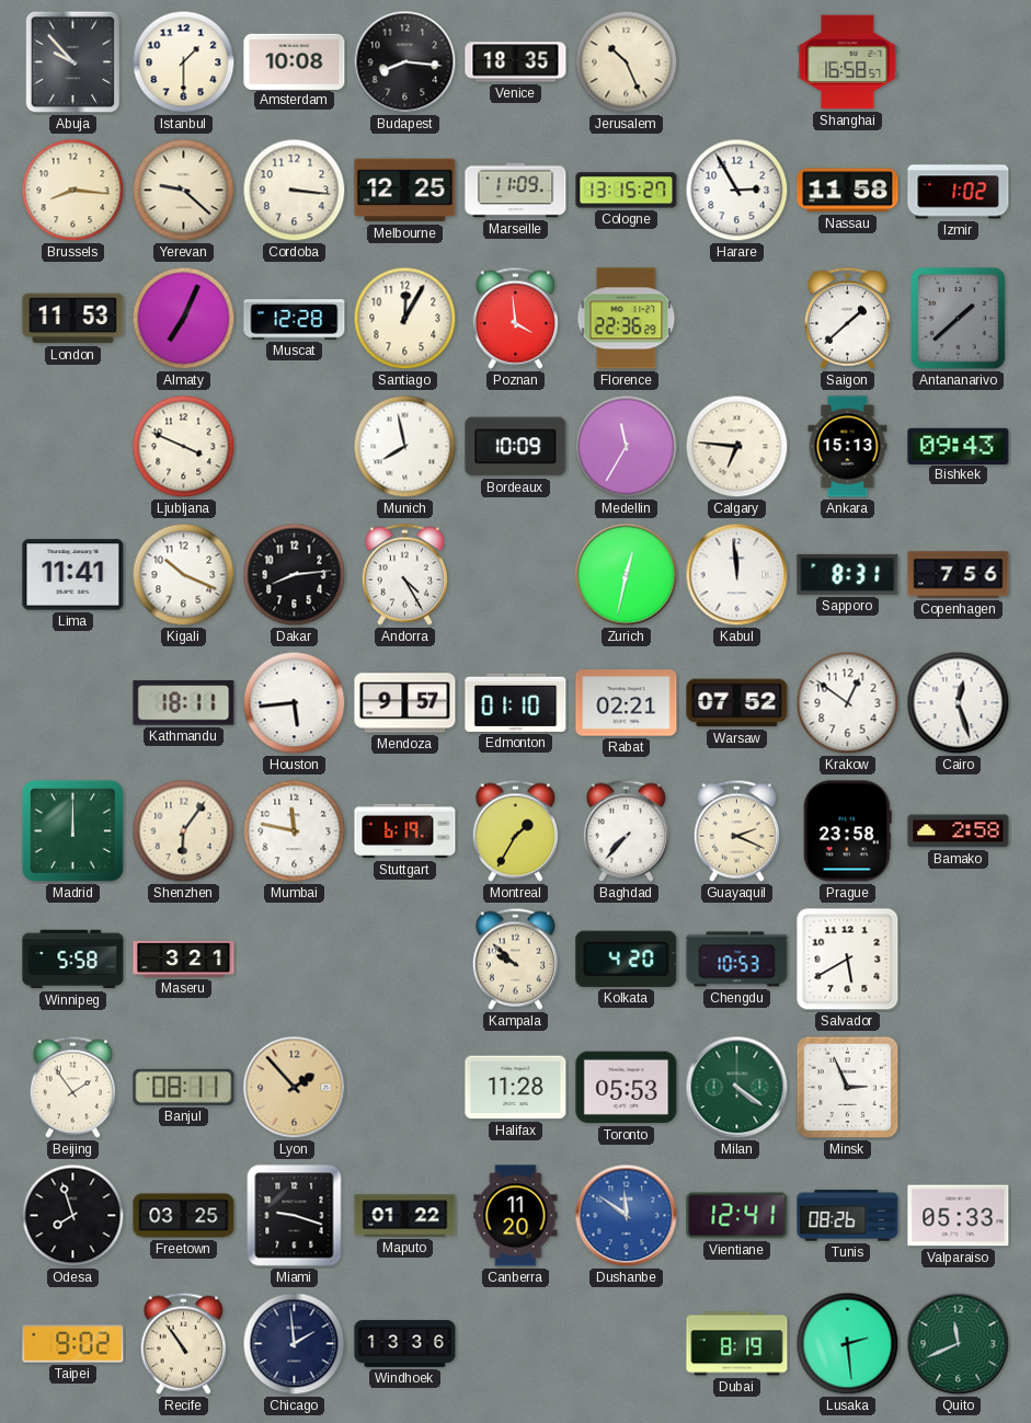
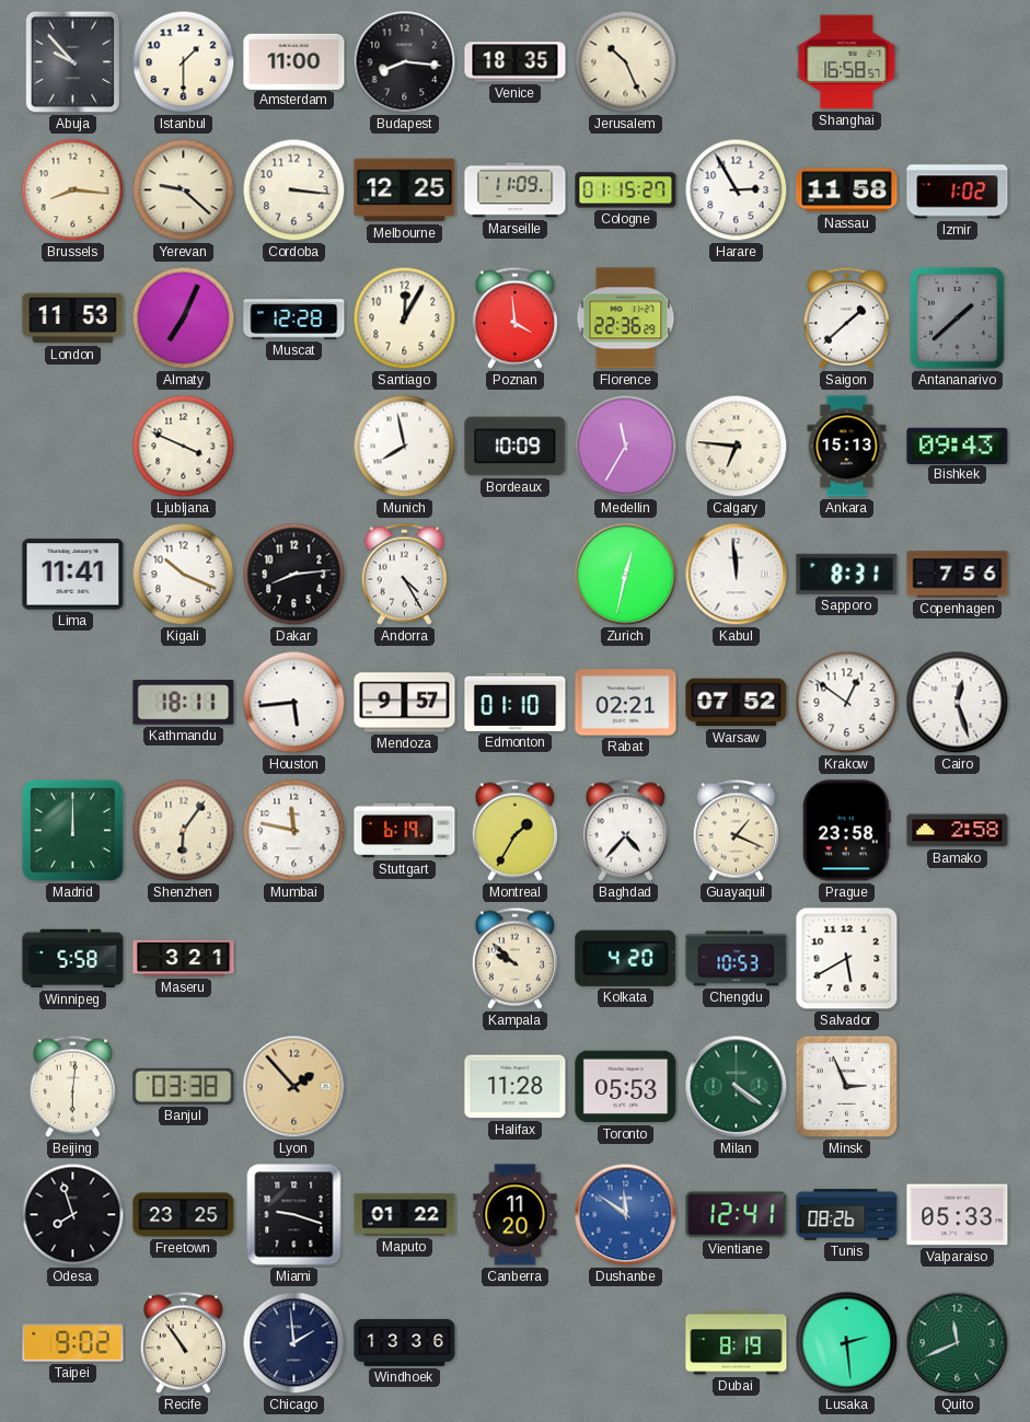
Amsterdam: 10:08 -> 11:00 (294, 61)
Cologne: 13:15 -> 01:15 (626, 190)
Baghdad: 7:37 -> 4:37 (625, 830)
Guayaquil: 2:19 -> 1:19 (736, 830)
Beijing: 1:54 -> 6:01 (72, 1086)
Banjul: 08:11 -> 03:38 (184, 1086)
Freetown: 03:25 -> 23:25 (184, 1215)
